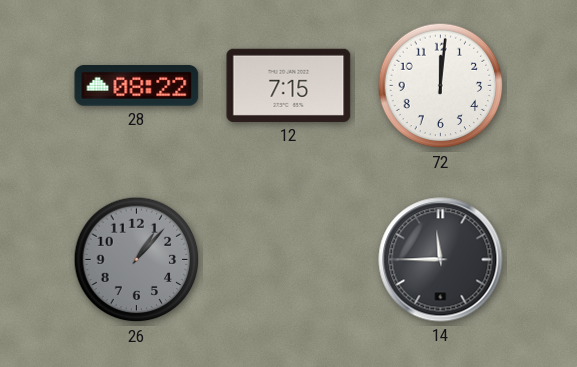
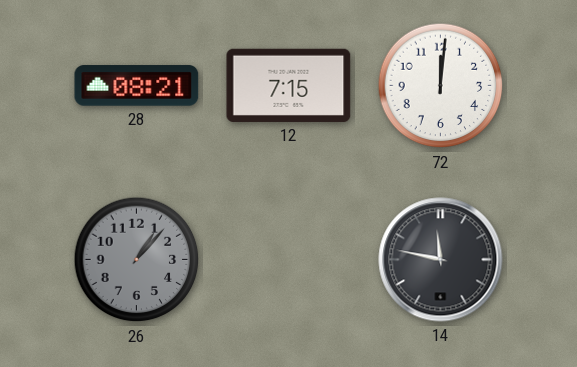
28: 08:22 -> 08:21 (137, 86)
14: 11:45 -> 11:47 (441, 260)
